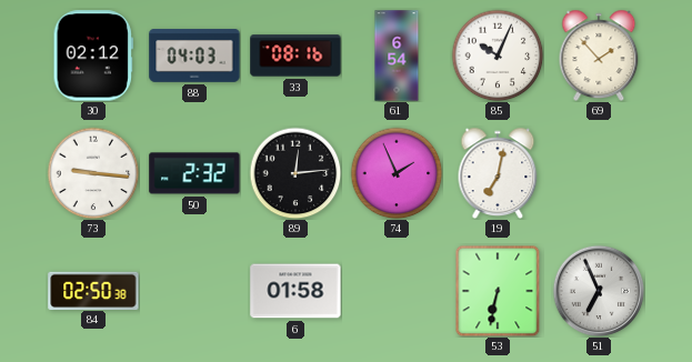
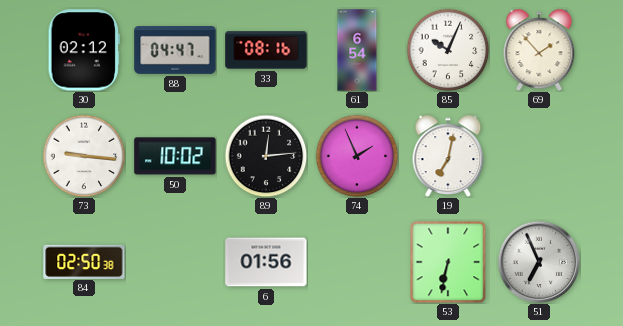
88: 04:03 -> 04:47 (175, 51)
50: 2:32 -> 10:02 (175, 156)
6: 01:58 -> 01:56 (266, 262)
